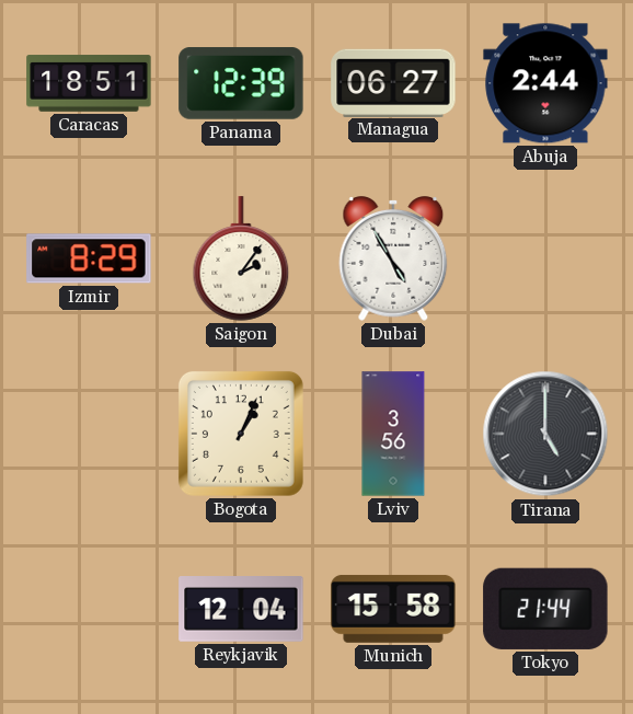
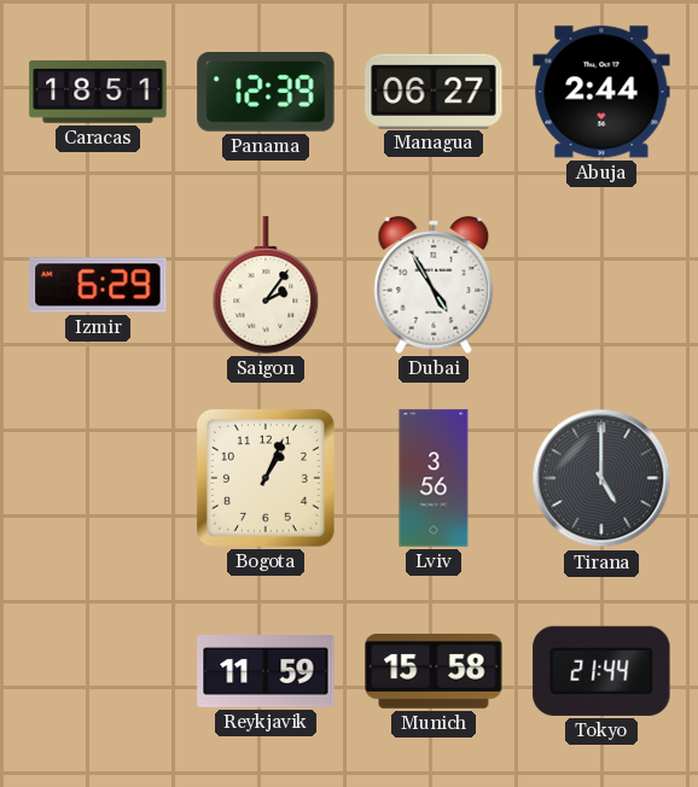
Izmir: 8:29 -> 6:29 (98, 285)
Reykjavik: 12:04 -> 11:59 (266, 672)
